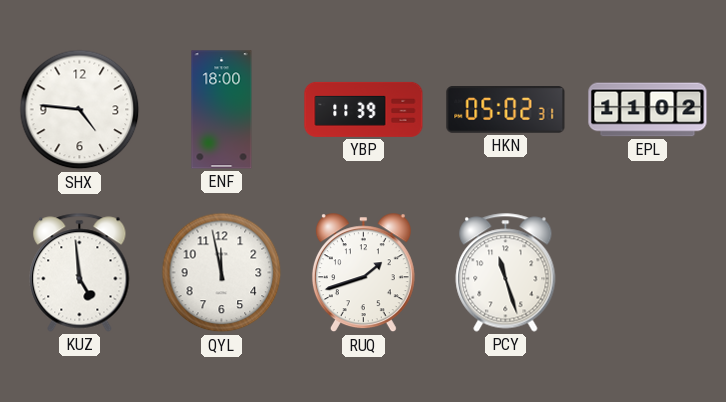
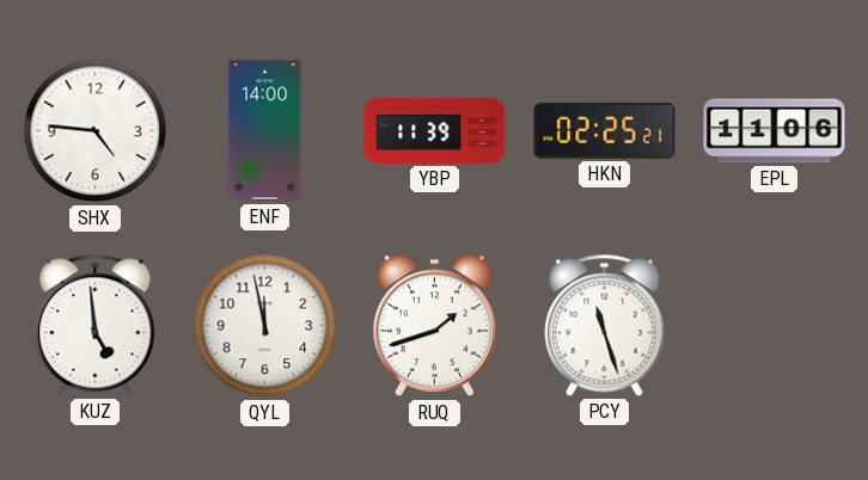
ENF: 18:00 -> 14:00 (265, 131)
HKN: 05:02 -> 02:25 (605, 131)
EPL: 11:02 -> 11:06 (775, 131)
